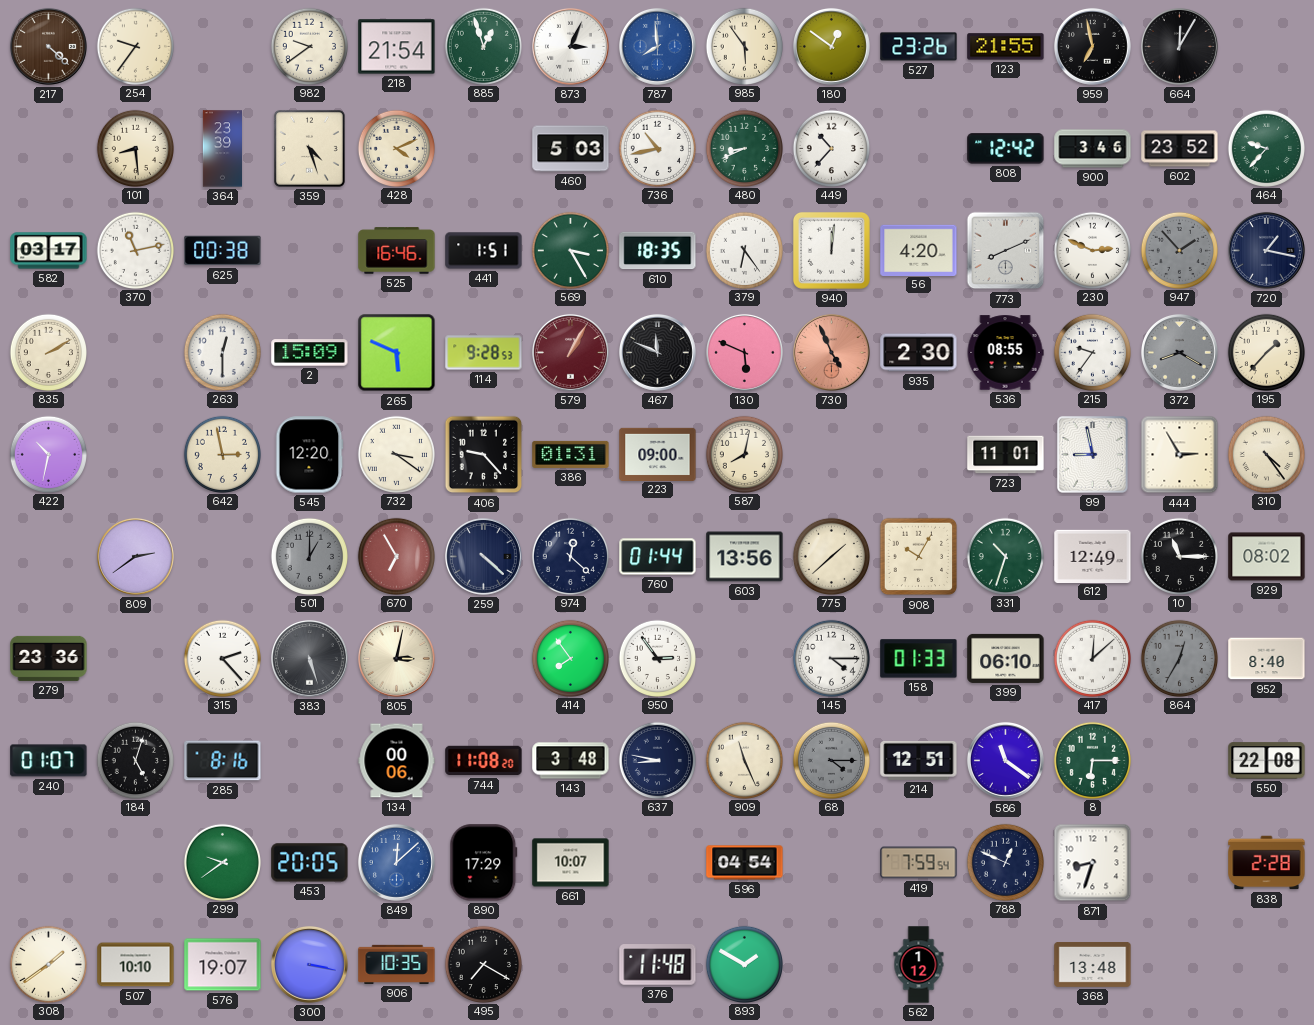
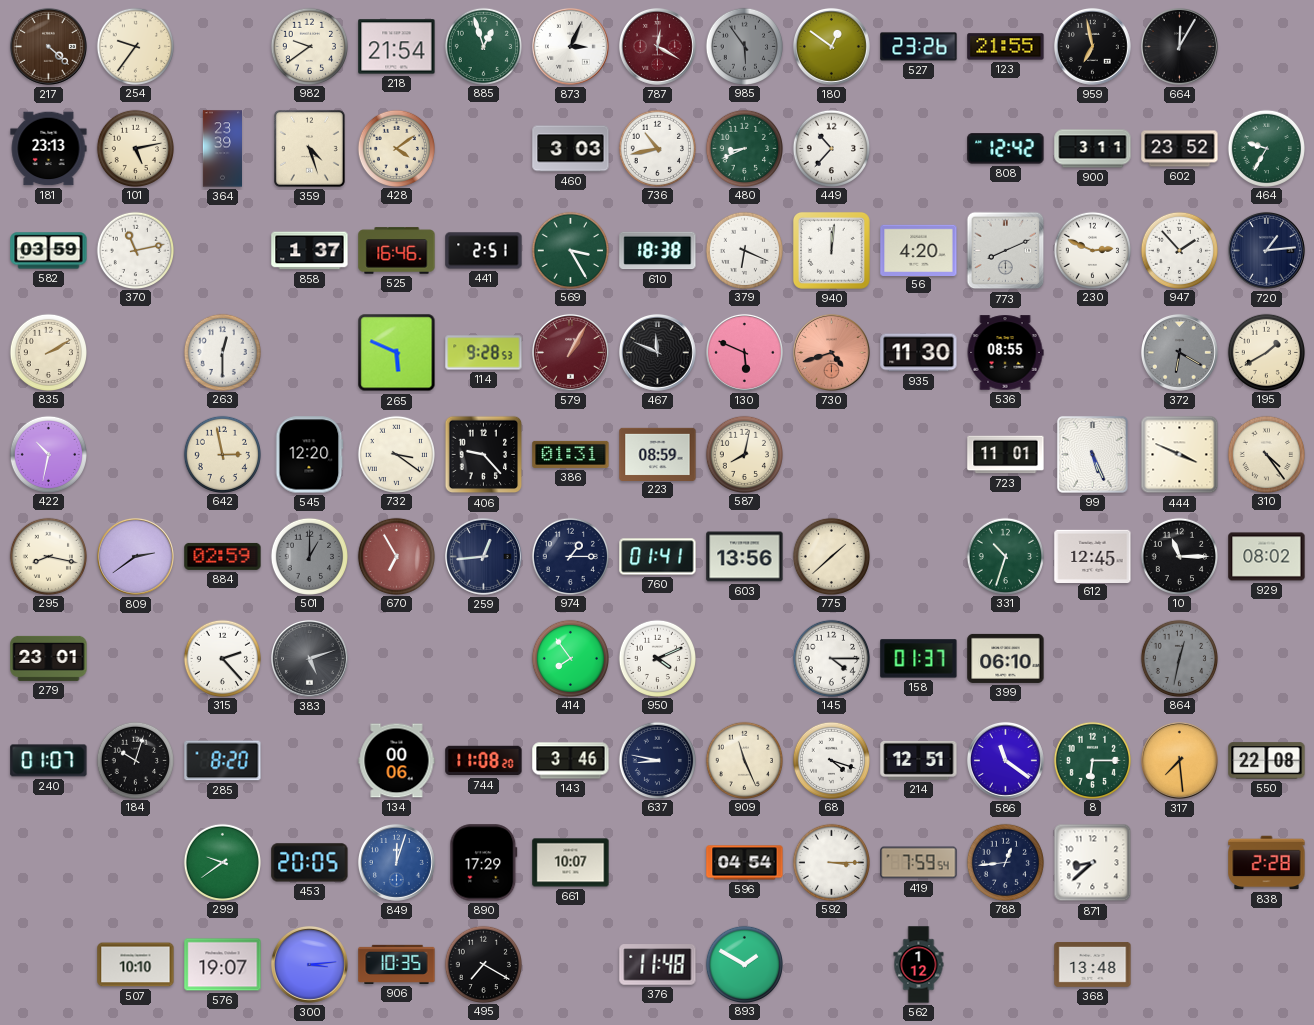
787: 7:59 -> 12:20 (657, 46)
787 dial: blue -> burgundy (657, 46)
985 dial: cream -> grey (744, 46)
181: none -> 23:13 (49, 149)
101: 8:29 -> 5:13 (135, 148)
428: 4:11 -> 4:09 (396, 148)
460: 5:03 -> 3:03 (571, 149)
900: 3:46 -> 3:11 (1093, 149)
464: 9:37 -> 9:35 (1266, 148)
582: 03:17 -> 03:59 (49, 251)
625: 00:38 -> none (223, 251)
858: none -> 1:37 (310, 251)
441: 1:51 -> 2:51 (484, 251)
610: 18:35 -> 18:38 (658, 251)
379: 6:24 -> 6:19 (744, 250)
947 dial: grey -> white (1179, 250)
720: 1:17 -> 1:14 (1266, 250)
2: 15:09 -> none (310, 353)
730: 4:56 -> 4:42 (831, 352)
935: 2:30 -> 11:30 (919, 353)
215: 9:36 -> none (1092, 352)
372: 8:20 -> 6:20 (1179, 352)
195: 1:37 -> 1:40 (1266, 352)
223: 09:00 -> 08:59 (658, 454)
99: 8:58 -> 5:26 (1092, 454)
444: 2:55 -> 3:49 (1180, 455)
295: none -> 8:17 (48, 556)
884: none -> 02:59 (223, 556)
259: 4:22 -> 12:44 (483, 556)
974: 12:22 -> 1:15 (570, 556)
760: 01:44 -> 01:41 (658, 557)
908: 10:05 -> none (919, 557)
612: 12:49 -> 12:45 (1093, 556)
279: 23:36 -> 23:01 (49, 658)
383: 5:27 -> 5:12 (309, 658)
805: 3:02 -> none (396, 658)
950: 2:54 -> 4:11 (657, 658)
158: 01:33 -> 01:37 (919, 659)
417: 12:08 -> none (1092, 658)
864: 12:35 -> 12:32 (1179, 658)
952: 8:40 -> none (1267, 659)
184: 5:03 -> 10:03 (135, 760)
285: 8:16 -> 8:20 (223, 761)
143: 3:48 -> 3:46 (571, 761)
68: 4:15 -> 4:18 (831, 760)
68 dial: grey -> white (831, 760)
317: none -> 7:29 (1179, 760)
849: 12:08 -> 12:03 (396, 862)
592: none -> 3:15 (831, 862)
788: 12:49 -> 12:44 (1005, 862)
871: 8:33 -> 8:38 (1093, 863)
308: 1:39 -> none (48, 964)
300: 3:17 -> 3:14 (309, 964)
